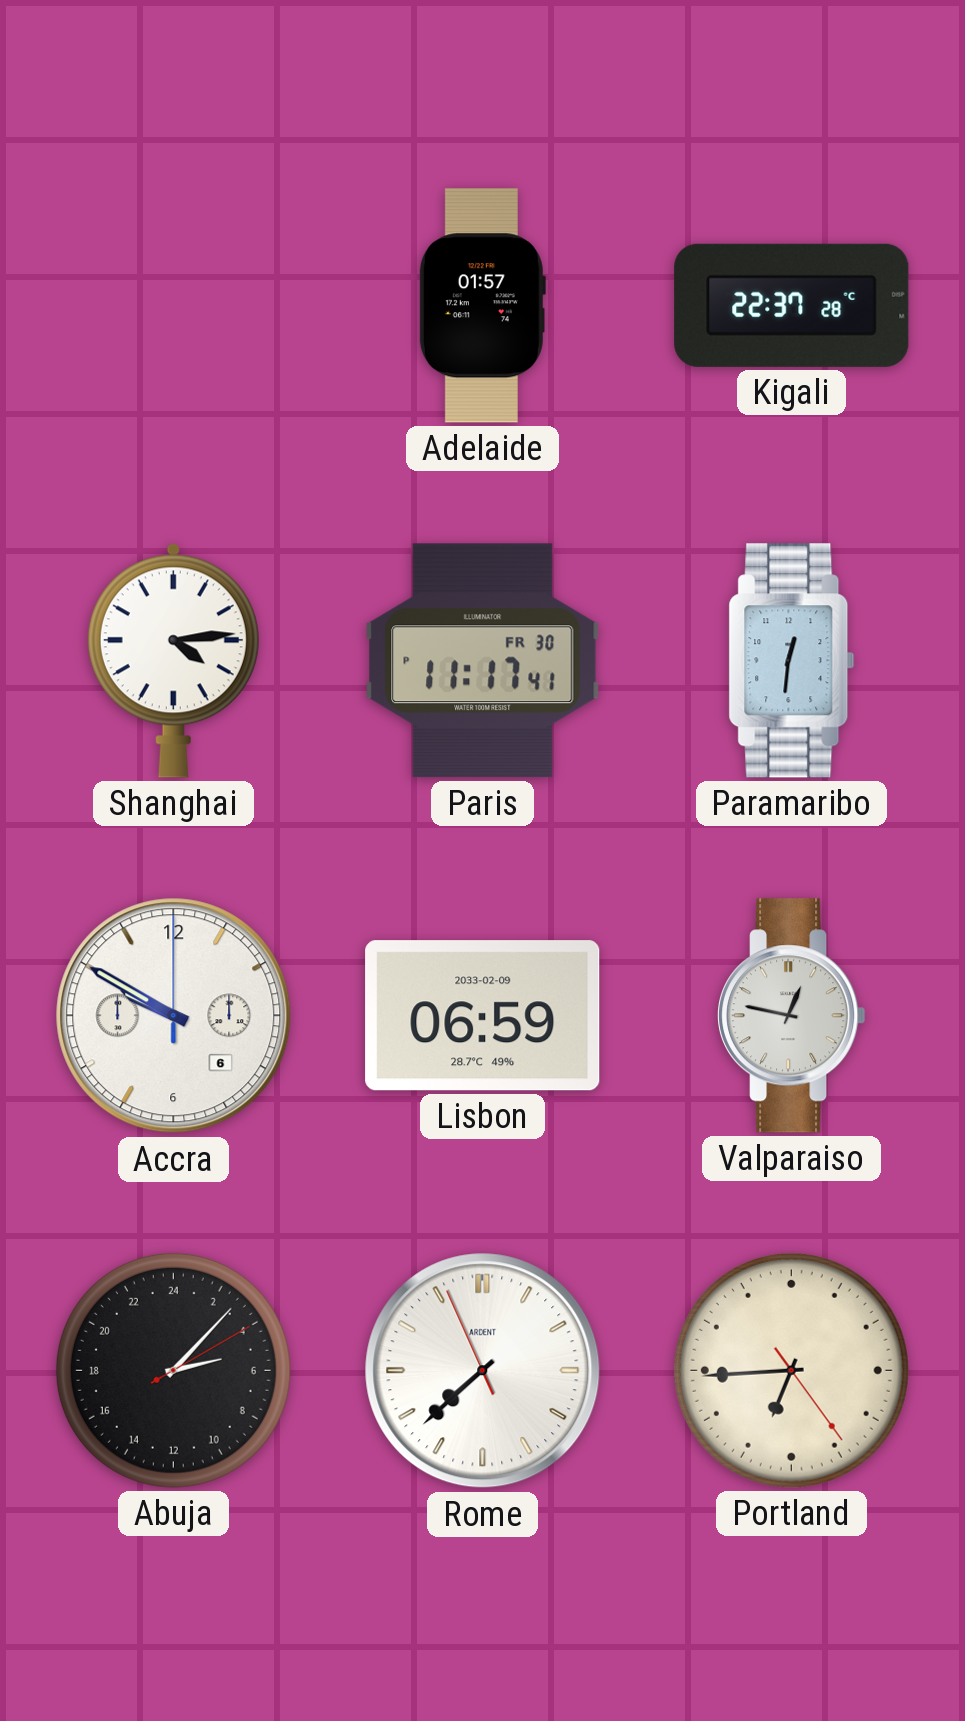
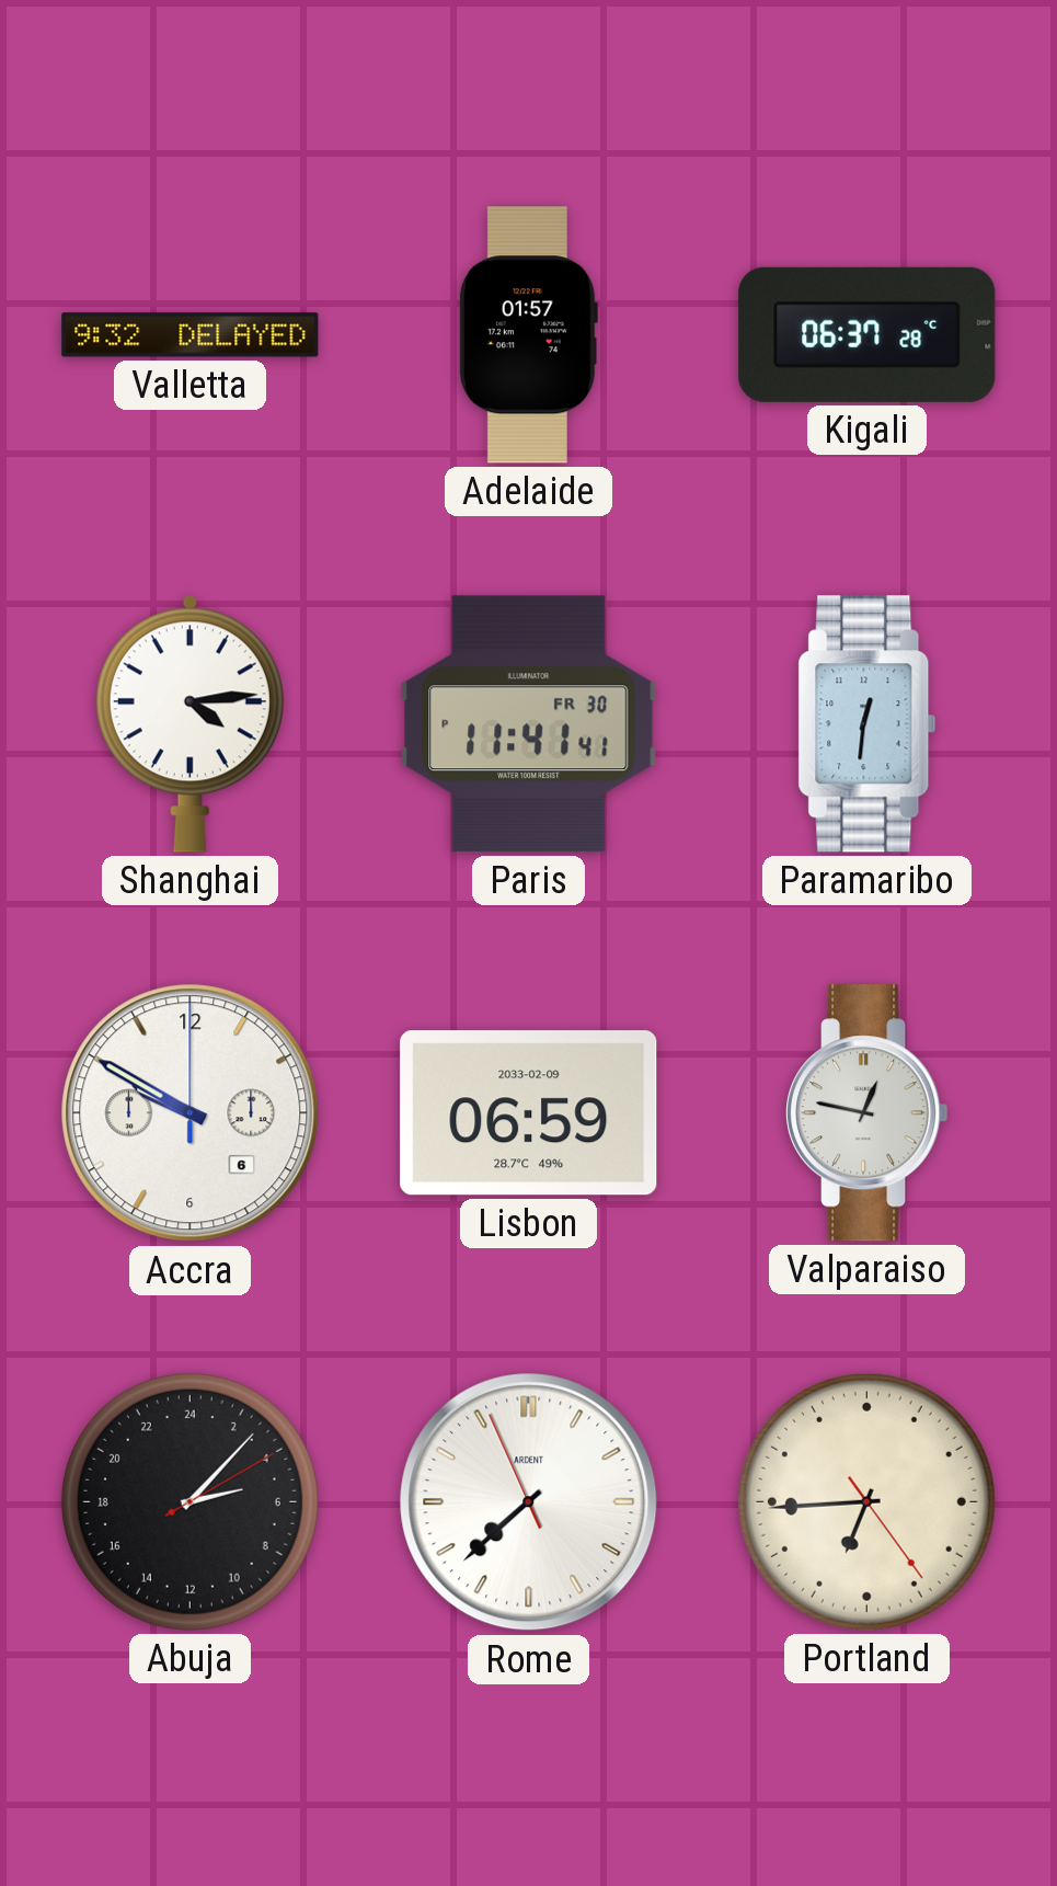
Valletta: none -> 9:32 (191, 335)
Kigali: 22:37 -> 06:37 (868, 334)
Paris: 11:17 -> 11:41 (529, 724)
